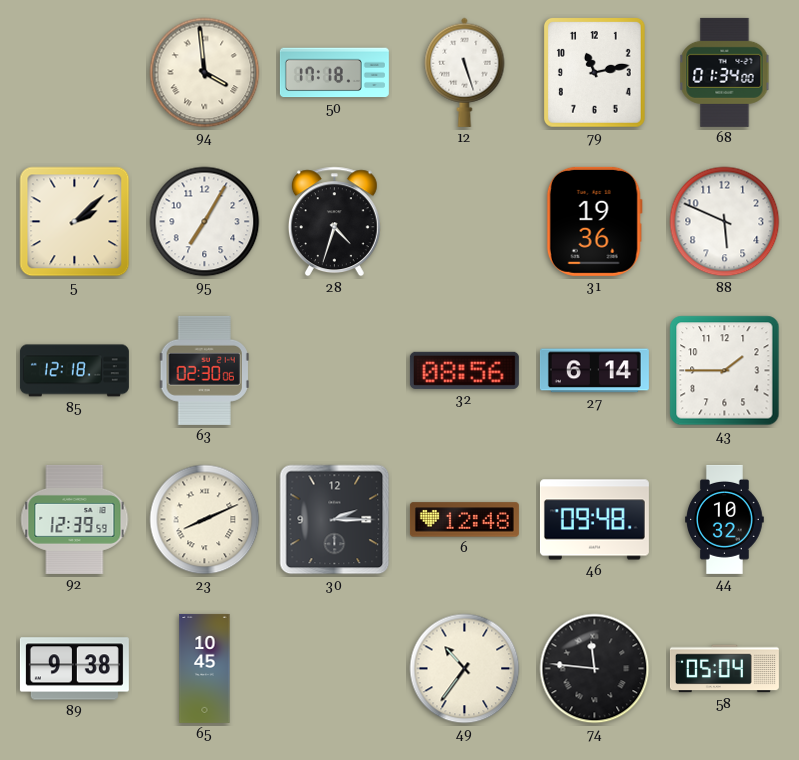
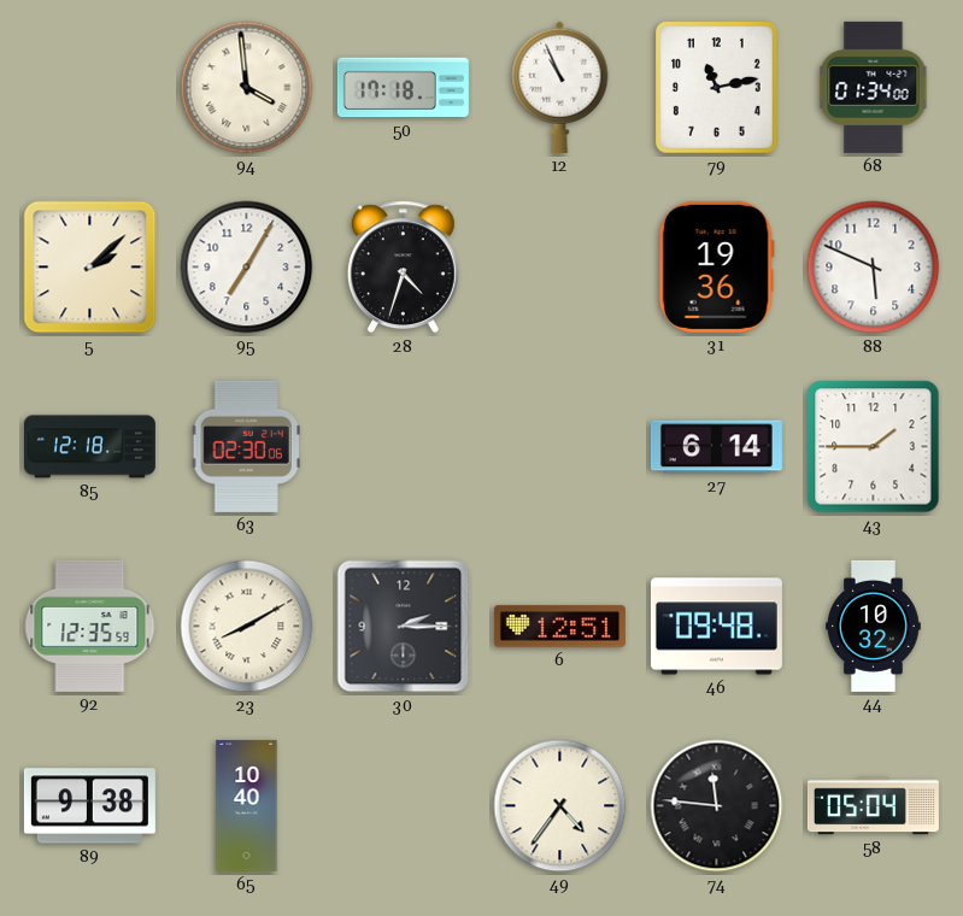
12: 5:27 -> 10:56 (560, 87)
32: 08:56 -> none (464, 370)
92: 12:39 -> 12:35 (90, 626)
23: 8:11 -> 8:10 (247, 627)
6: 12:48 -> 12:51 (559, 627)
65: 10:45 -> 10:40 (247, 805)
49: 10:36 -> 4:36 (560, 806)
